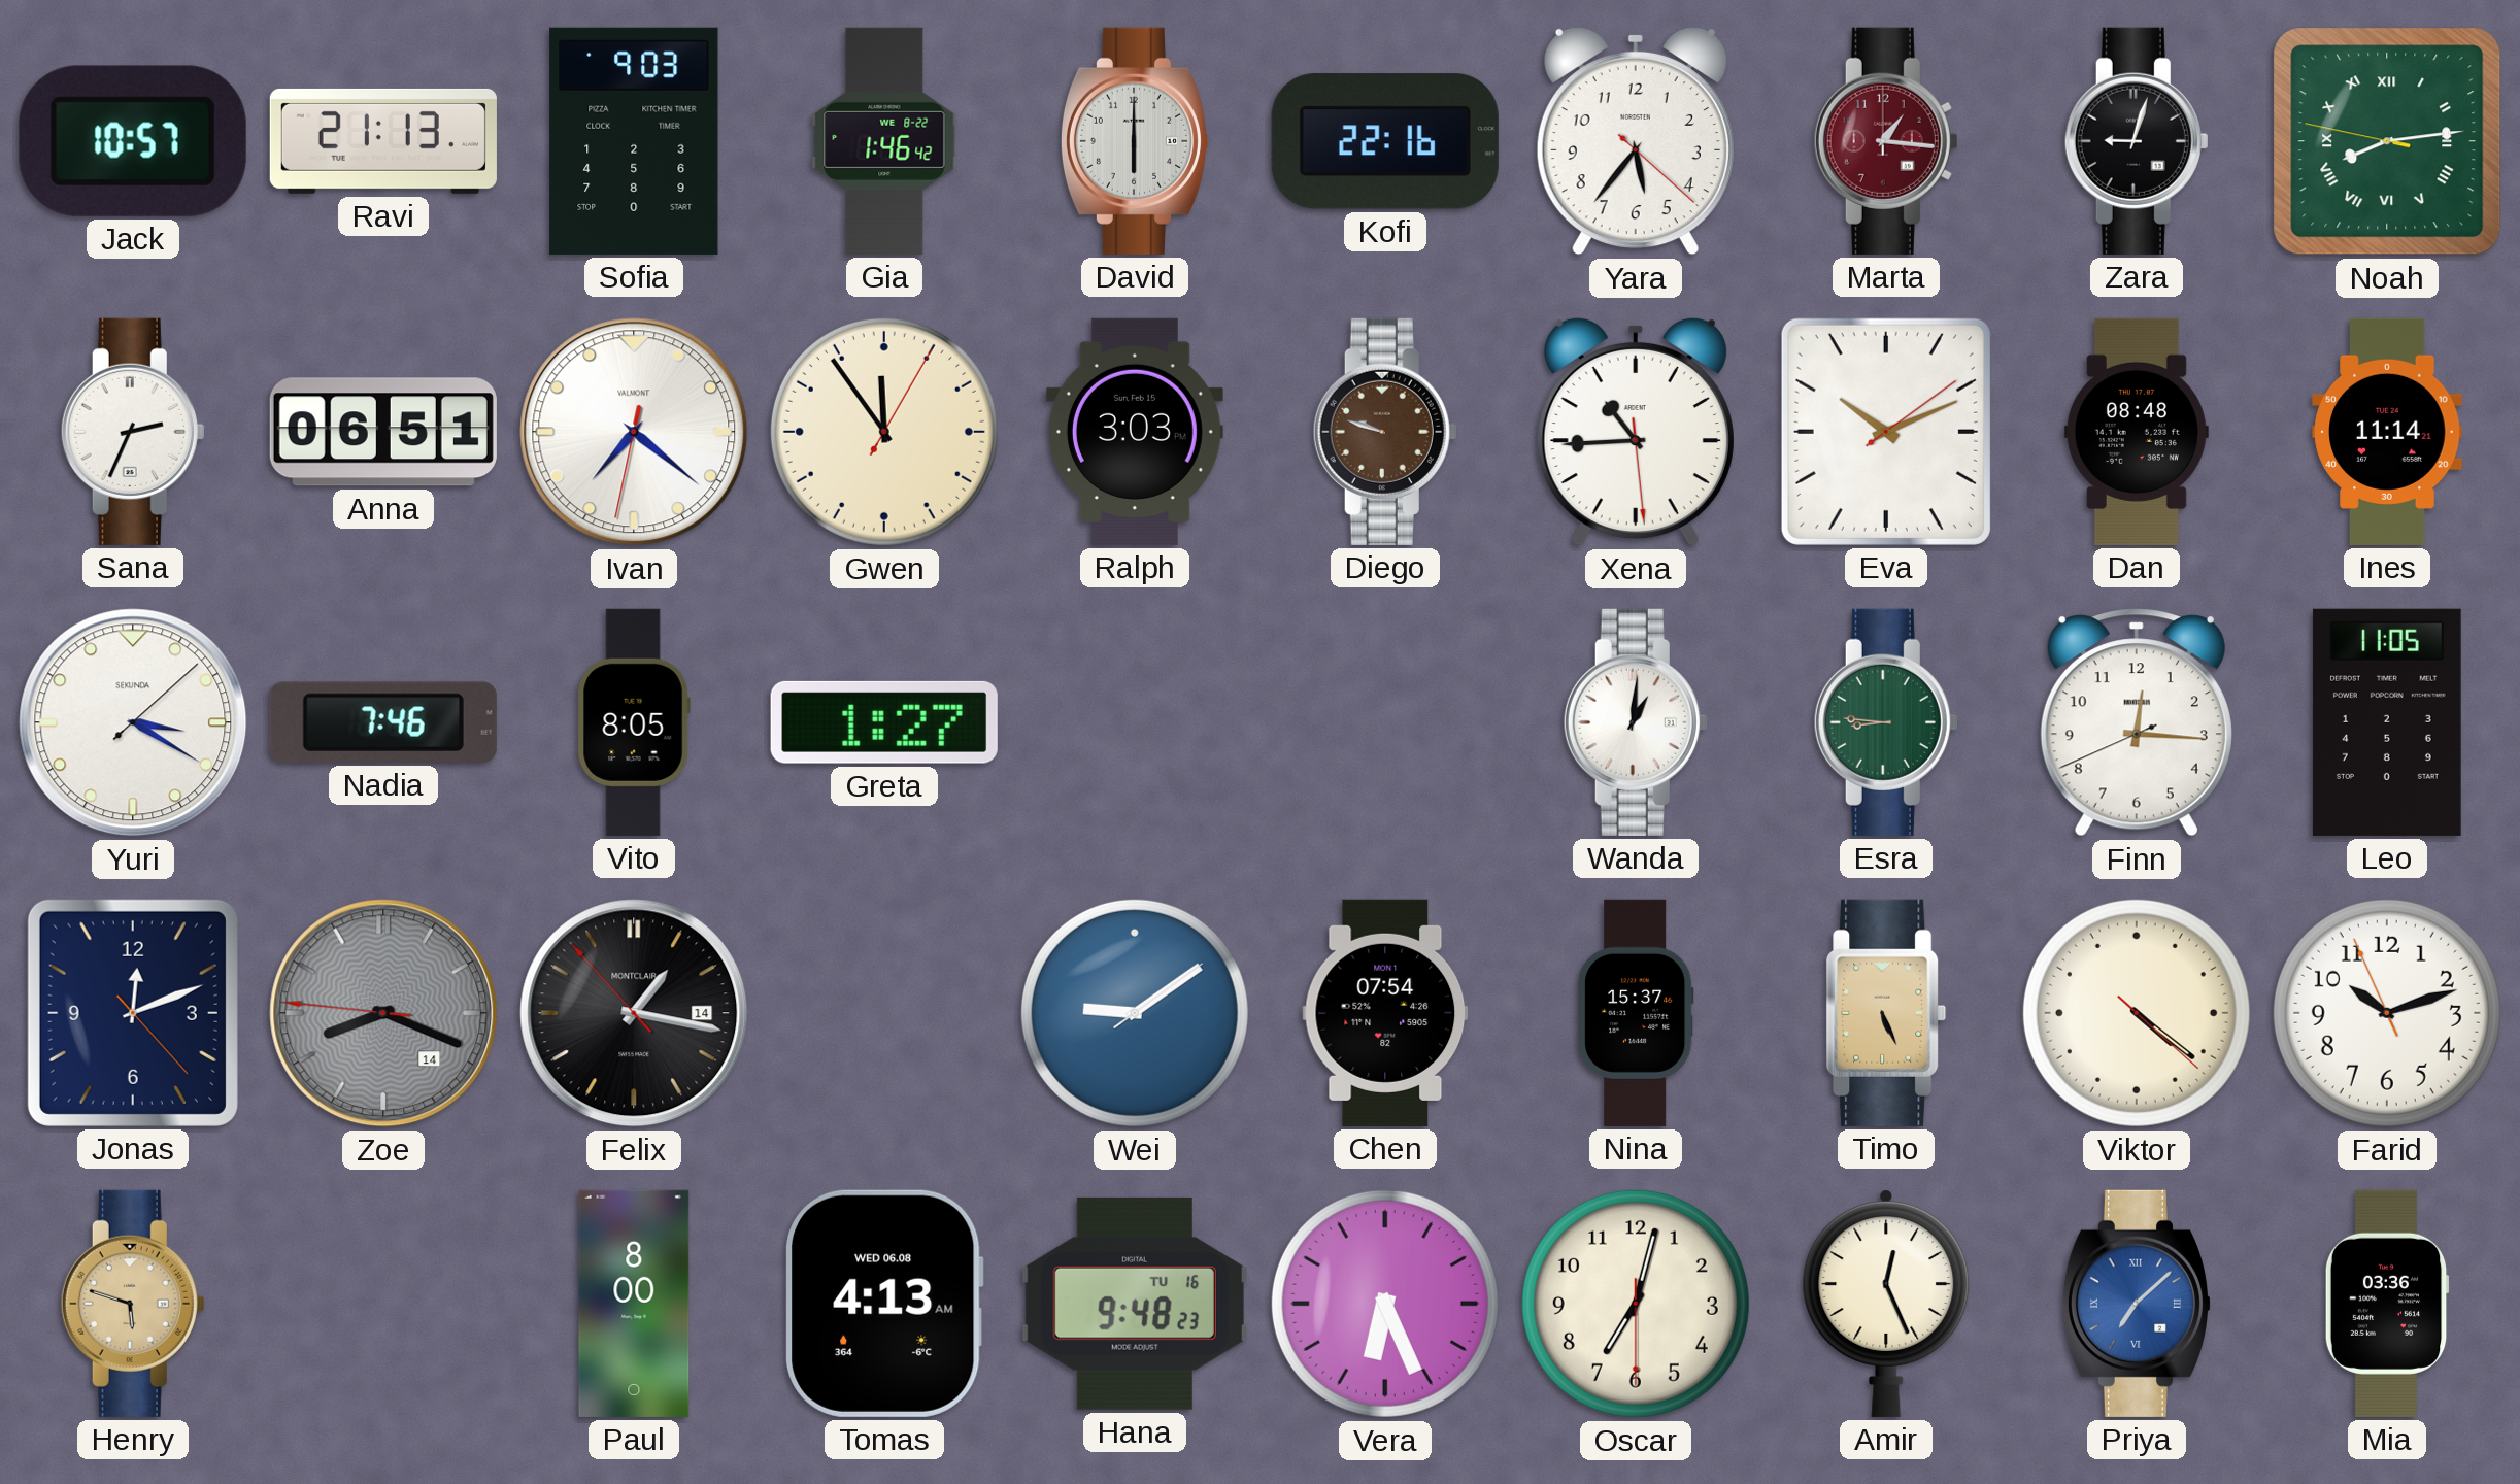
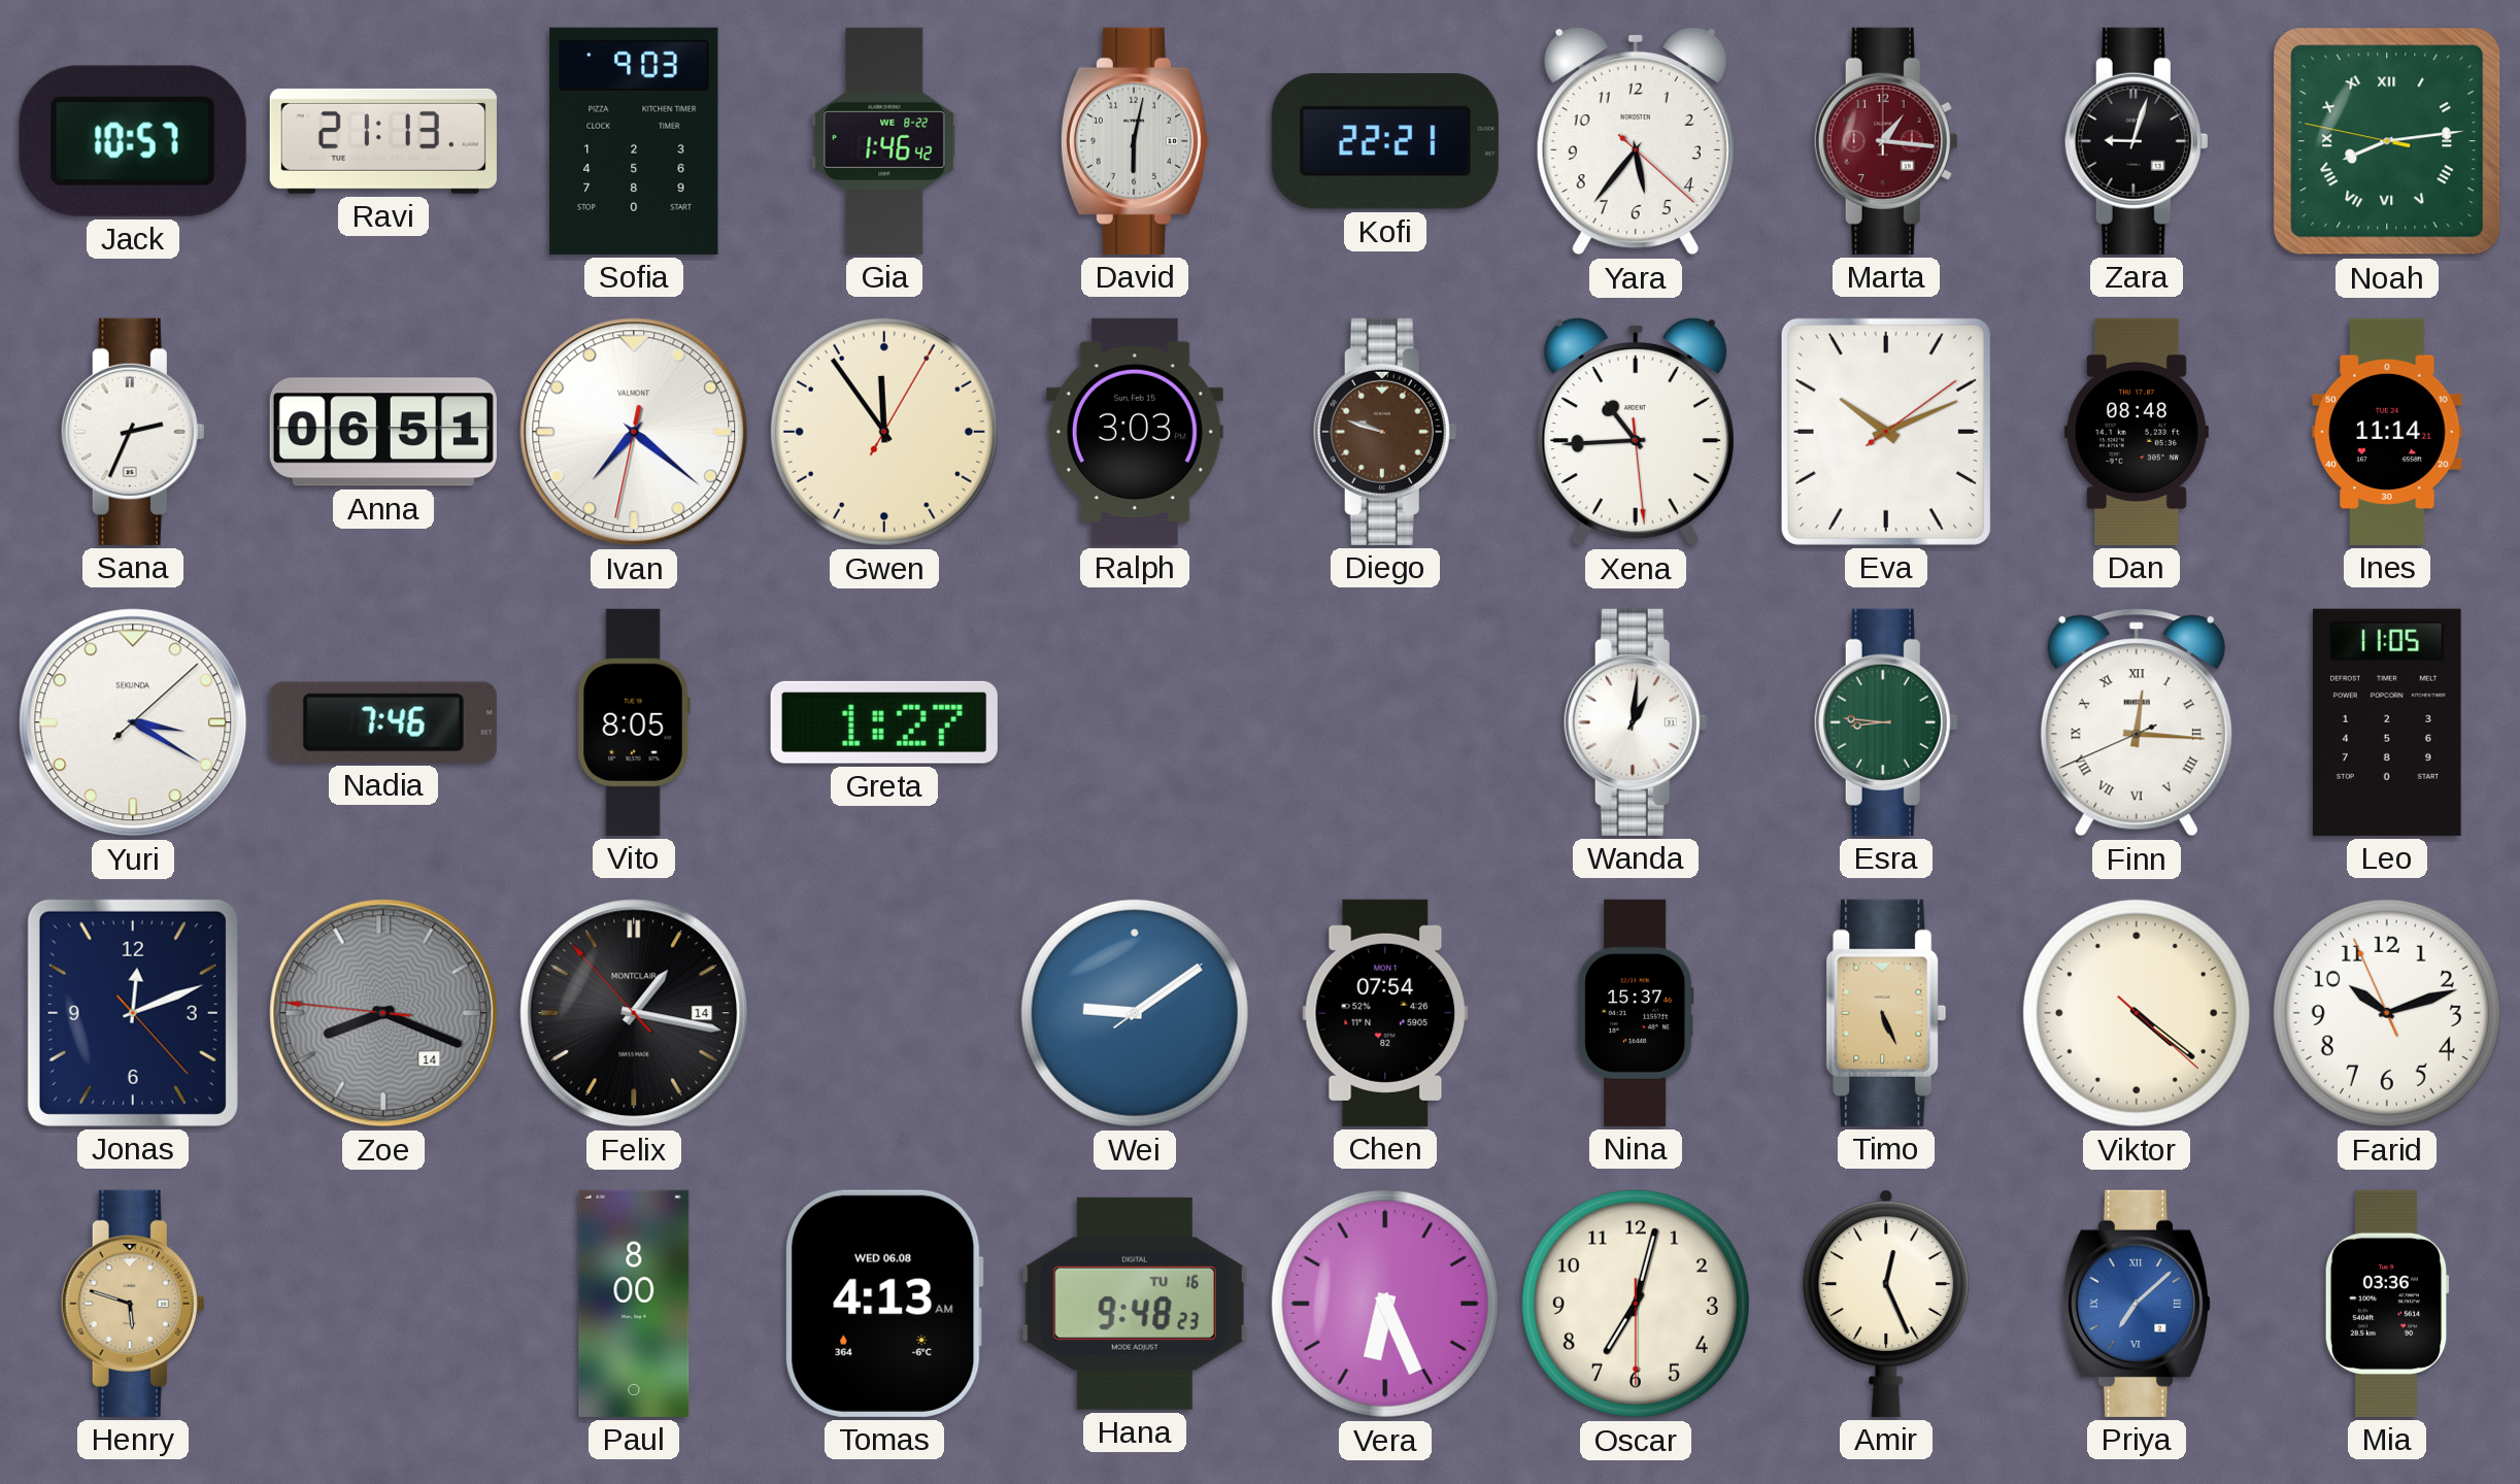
David: 6:00 -> 6:02 (1134, 141)
Kofi: 22:16 -> 22:21 (1385, 141)
Finn numerals: Arabic -> Roman (2137, 722)
